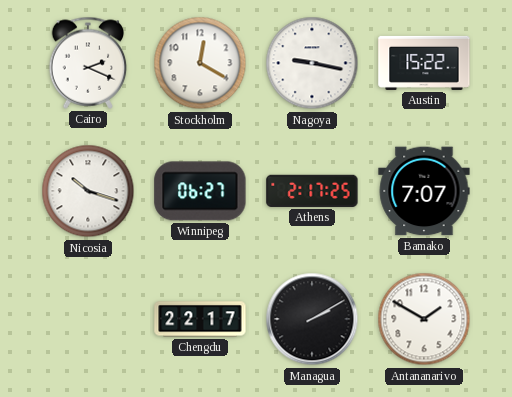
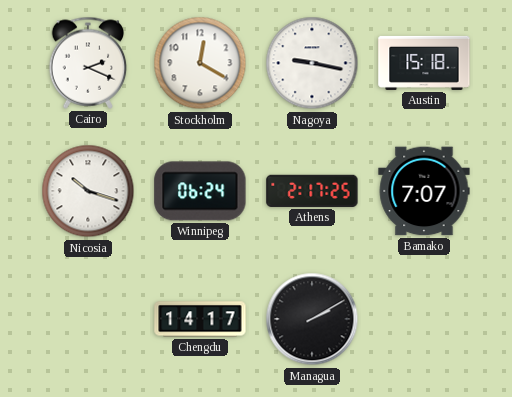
Austin: 15:22 -> 15:18 (424, 63)
Winnipeg: 06:27 -> 06:24 (200, 191)
Chengdu: 22:17 -> 14:17 (200, 319)
Antananarivo: 1:50 -> none (424, 319)
